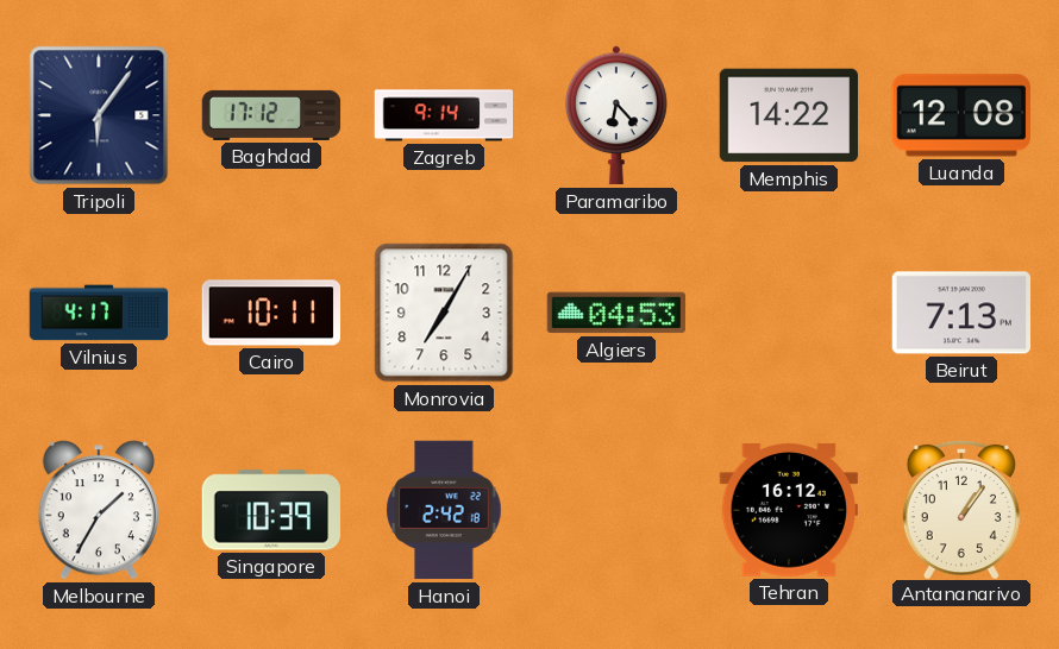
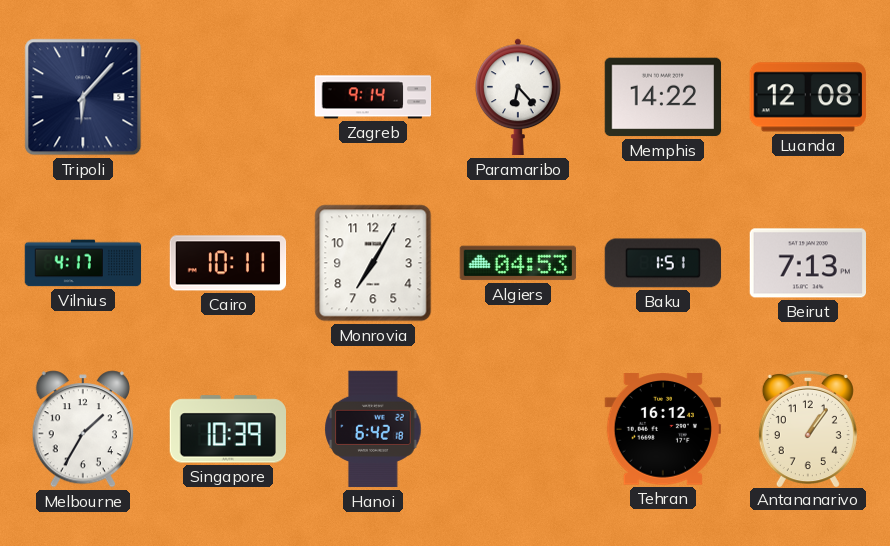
Tripoli: 6:06 -> 6:07 (83, 97)
Baghdad: 17:12 -> none (271, 115)
Baku: none -> 1:51 (663, 263)
Hanoi: 2:42 -> 6:42 (373, 429)
